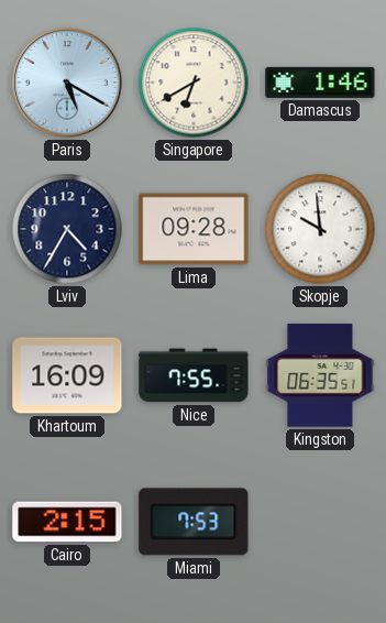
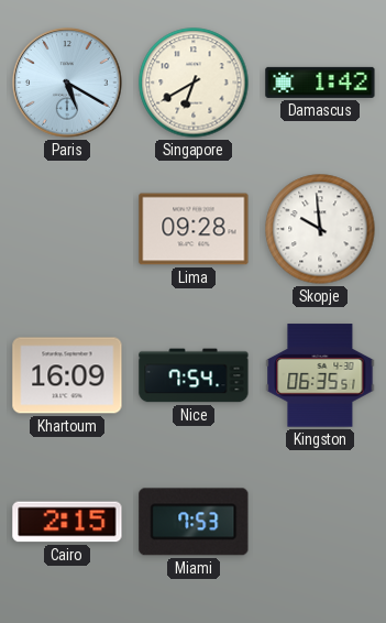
Damascus: 1:46 -> 1:42 (320, 83)
Lviv: 4:35 -> none (67, 229)
Nice: 7:55 -> 7:54 (194, 375)
